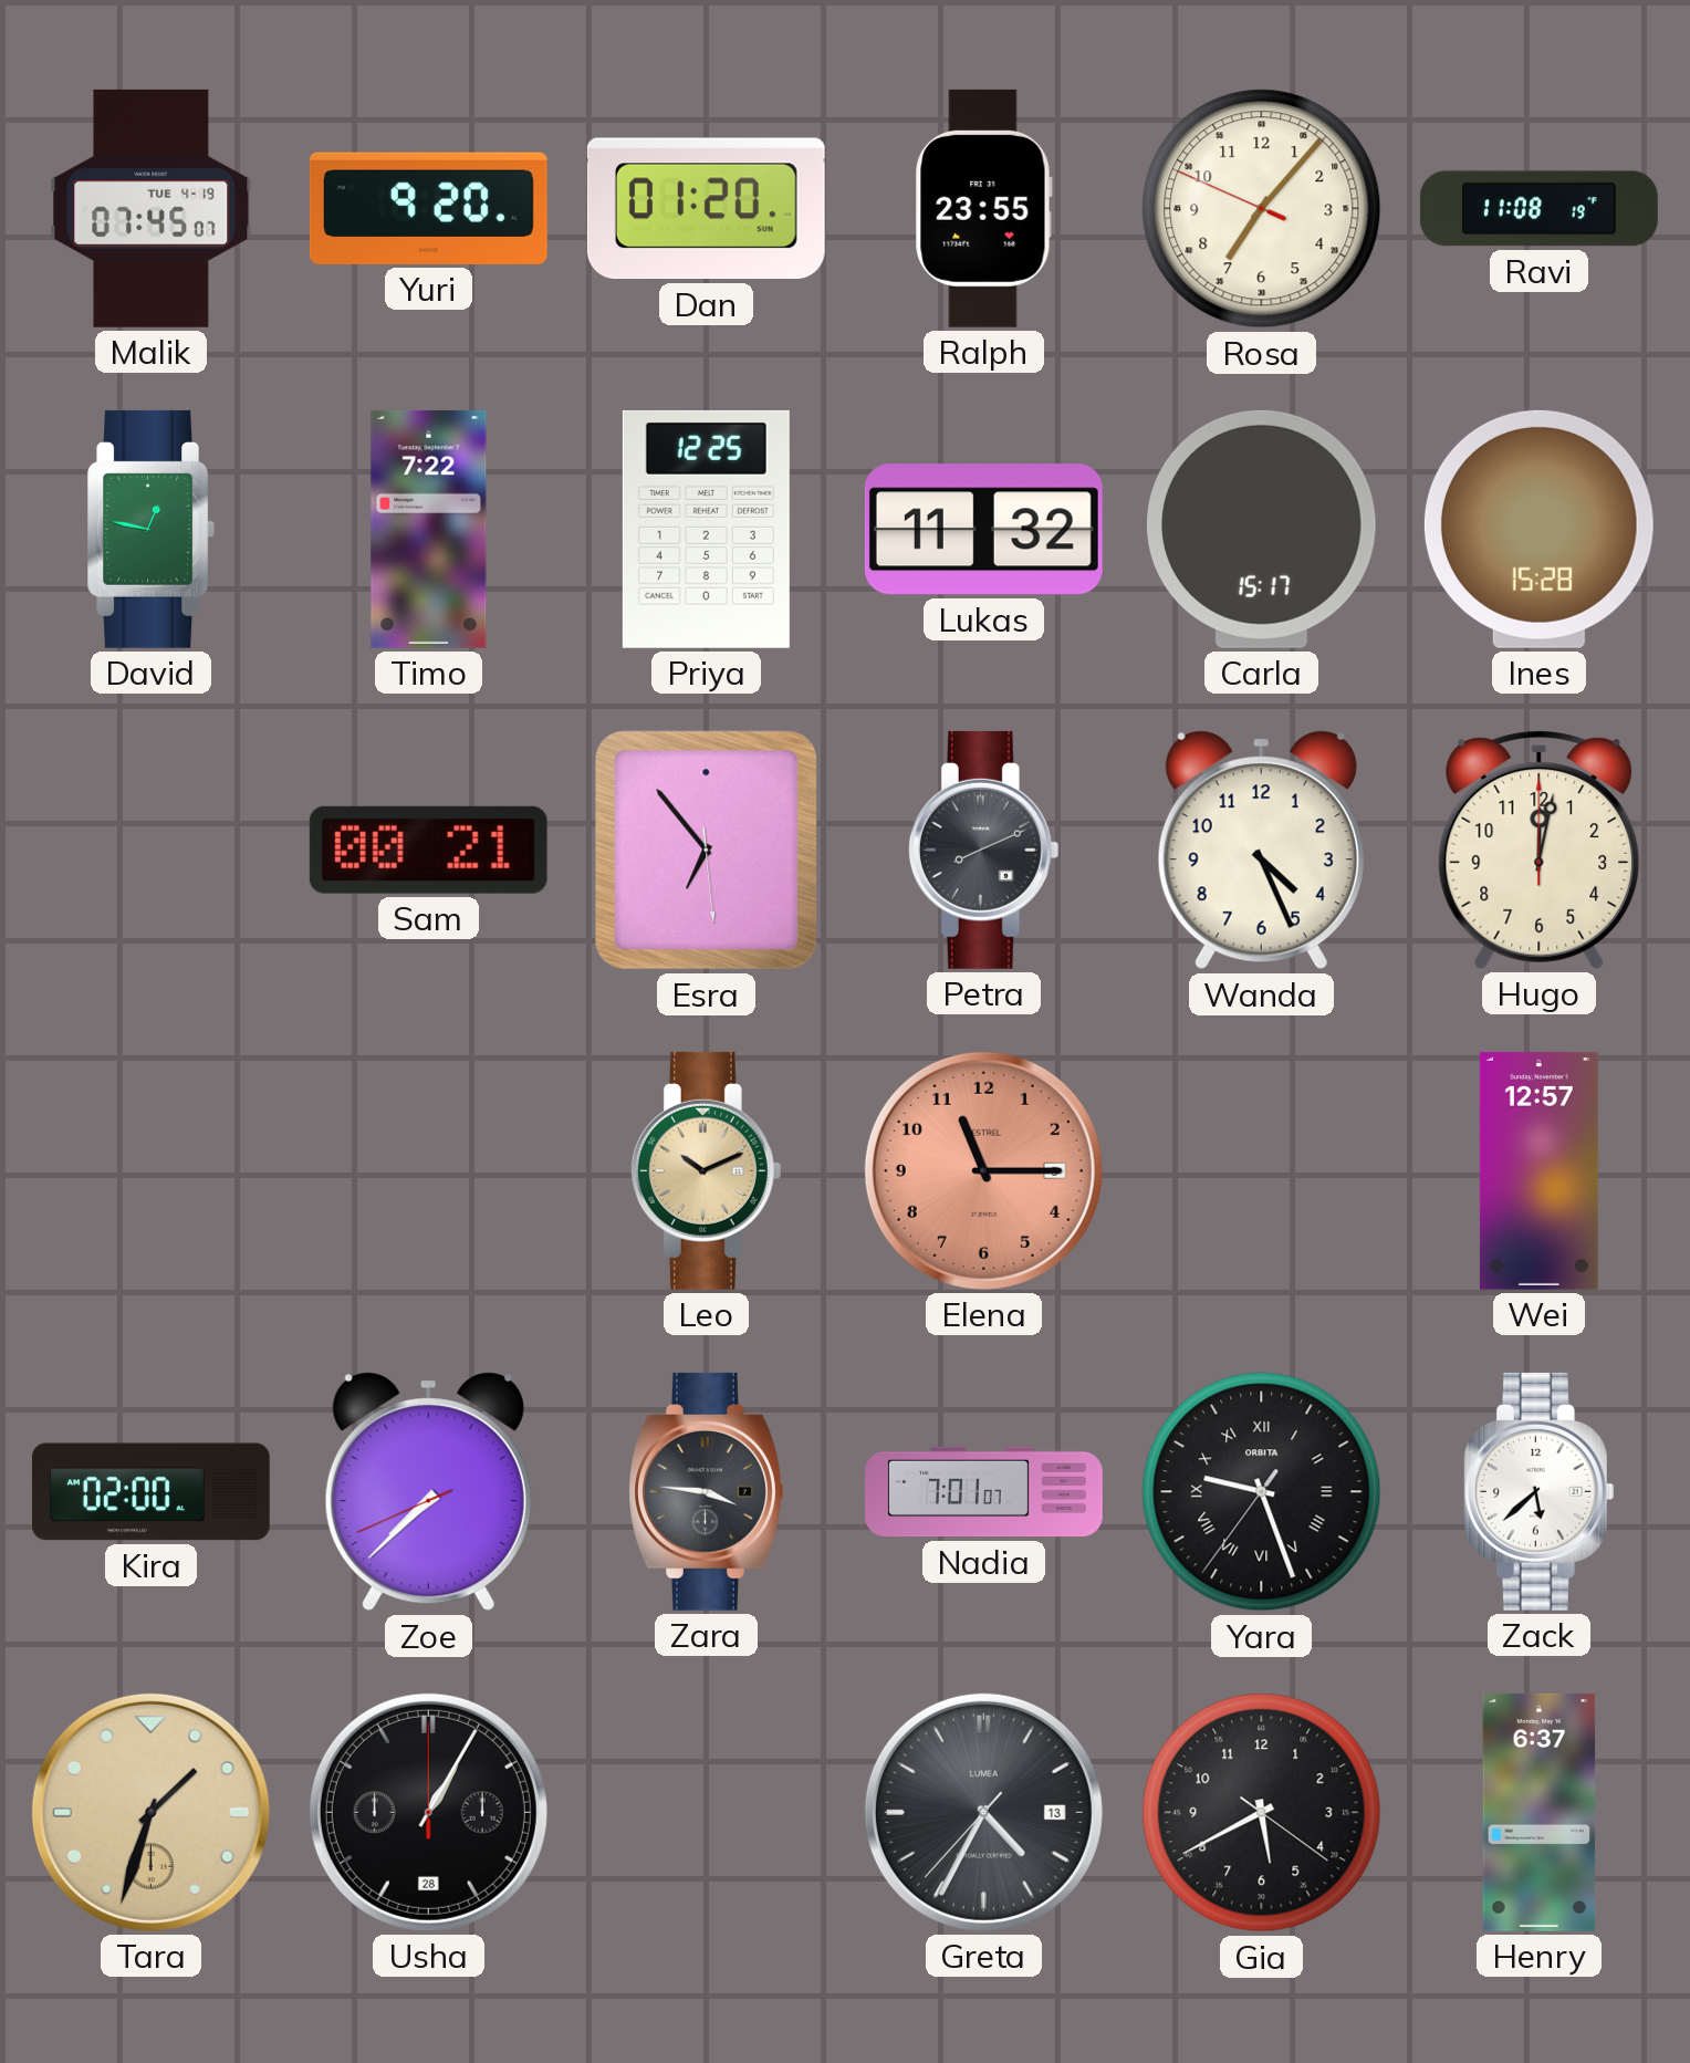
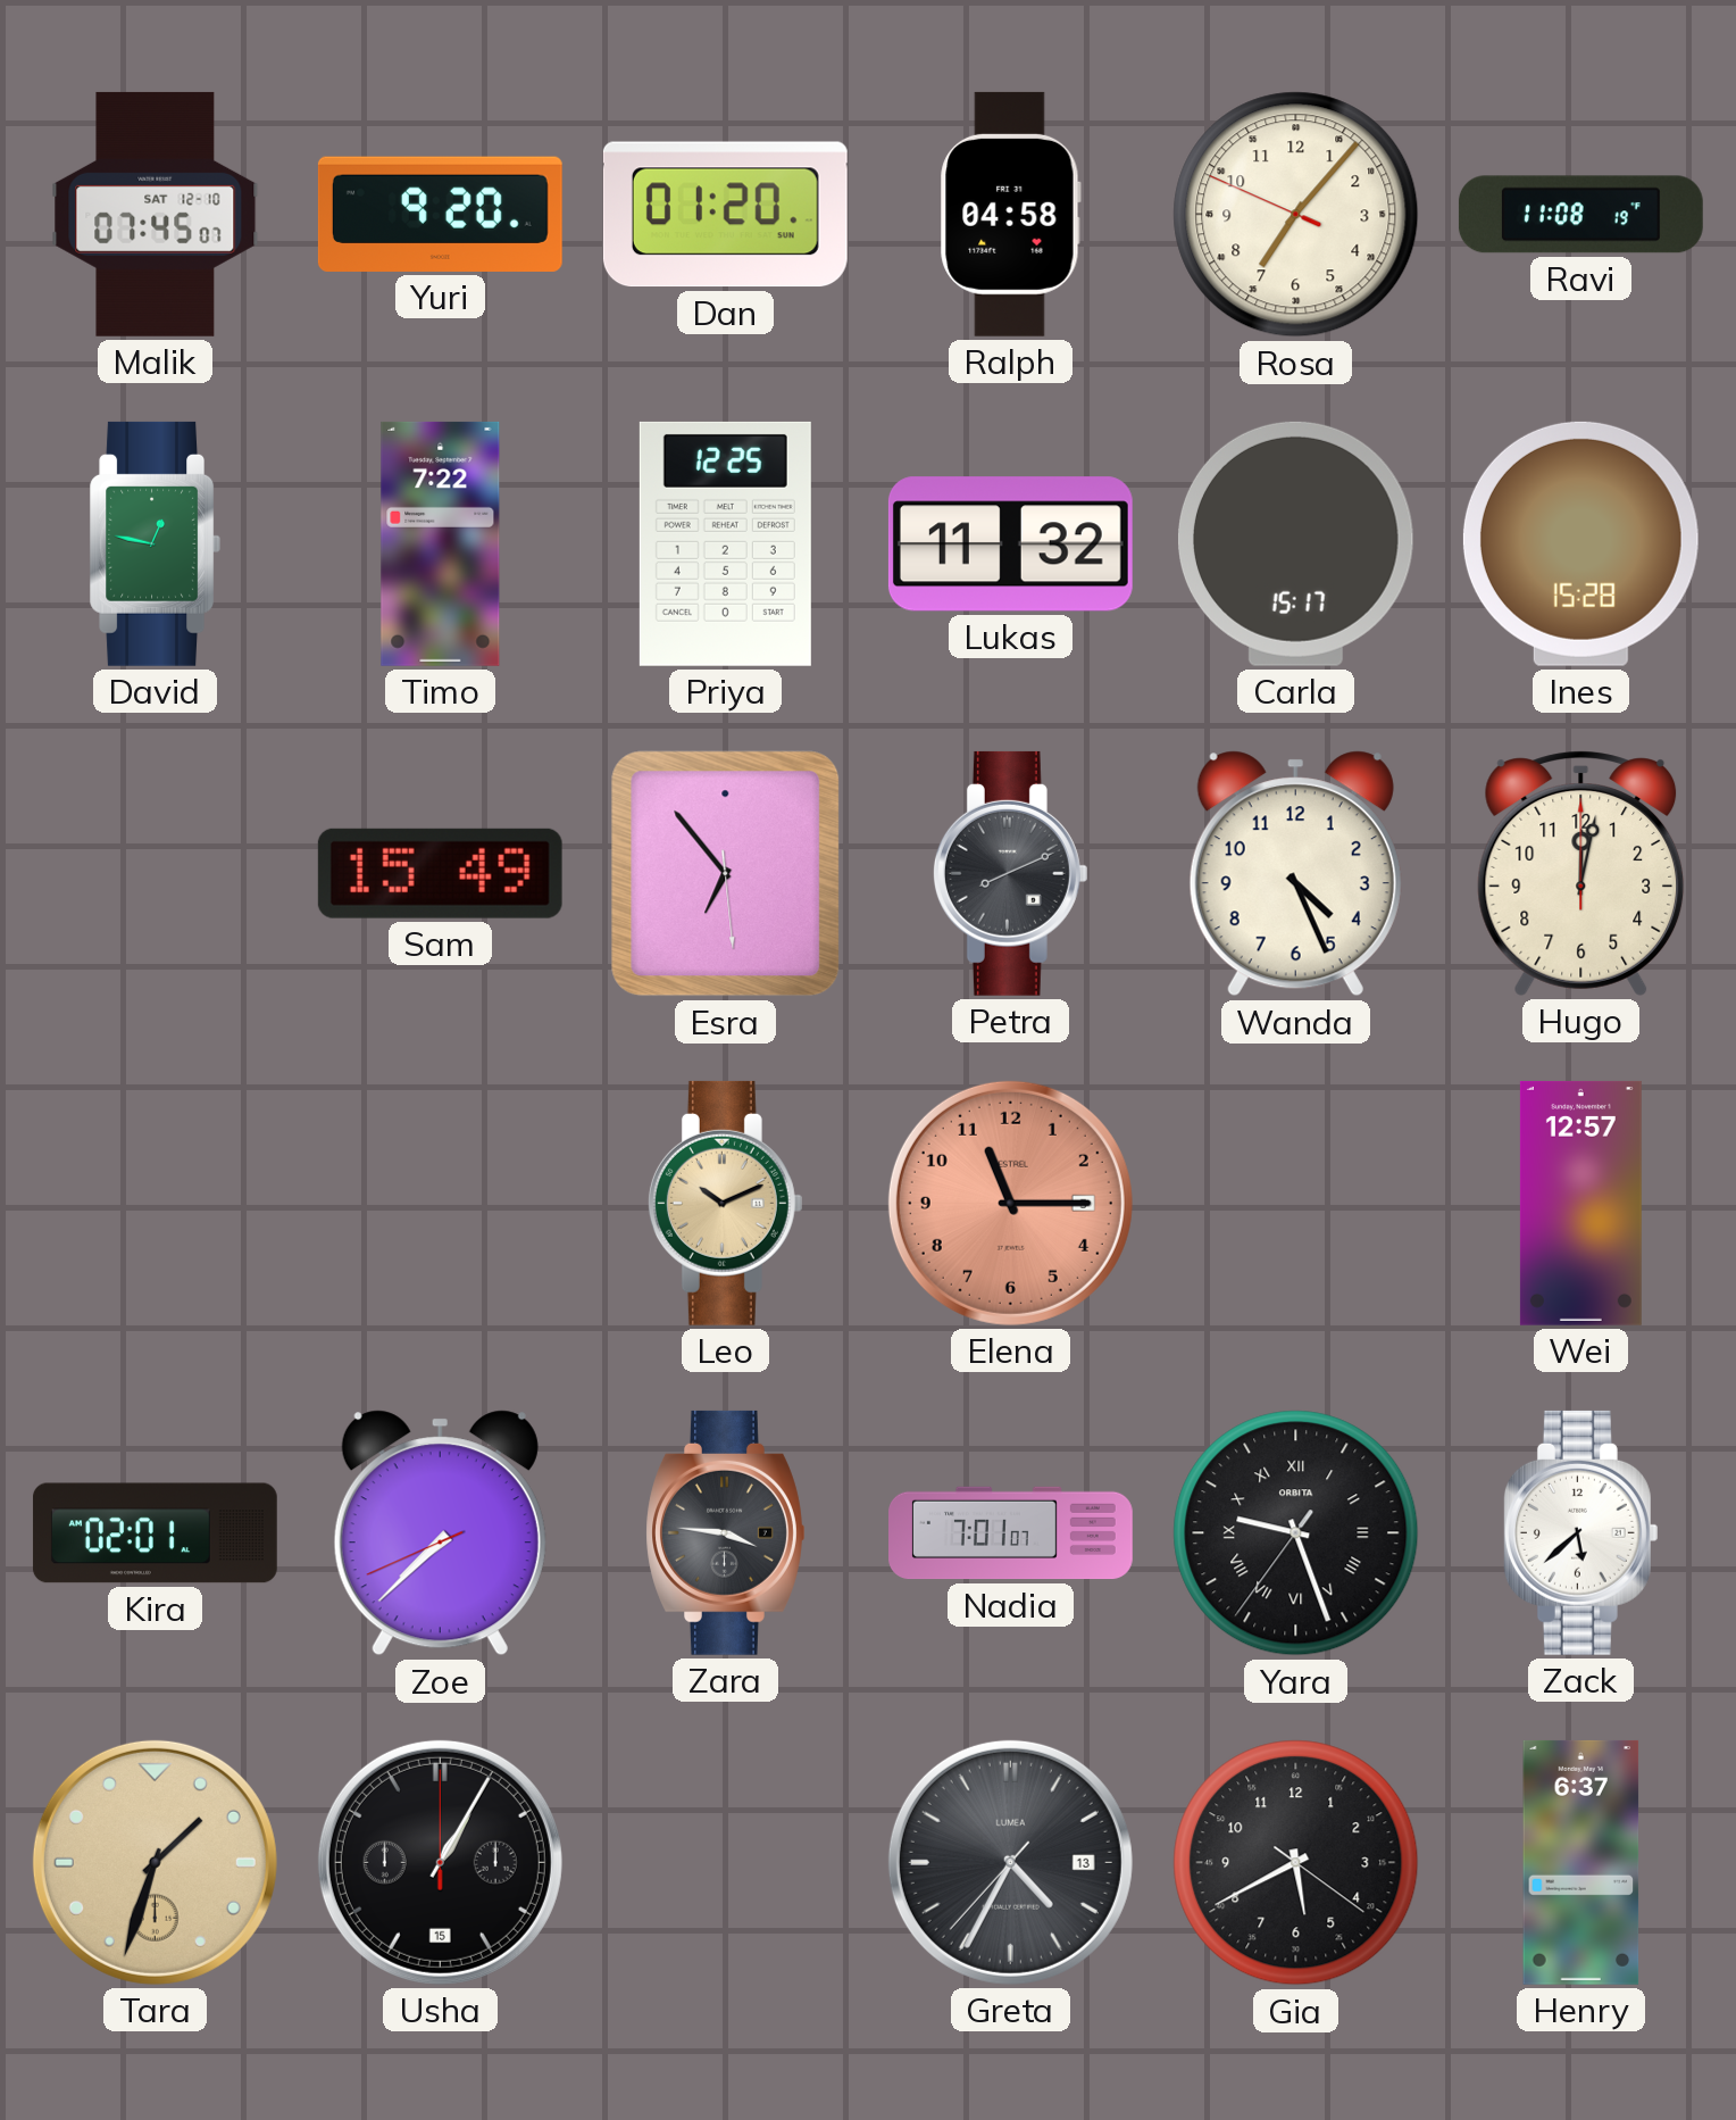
Malik date: TUE 4-19 -> SAT 12-10 (156, 214)
Ralph: 23:55 -> 04:58 (1010, 214)
Sam: 00:21 -> 15:49 (440, 873)
Kira: 02:00 -> 02:01 (155, 1533)
Usha date: 28 -> 15 (440, 1862)
